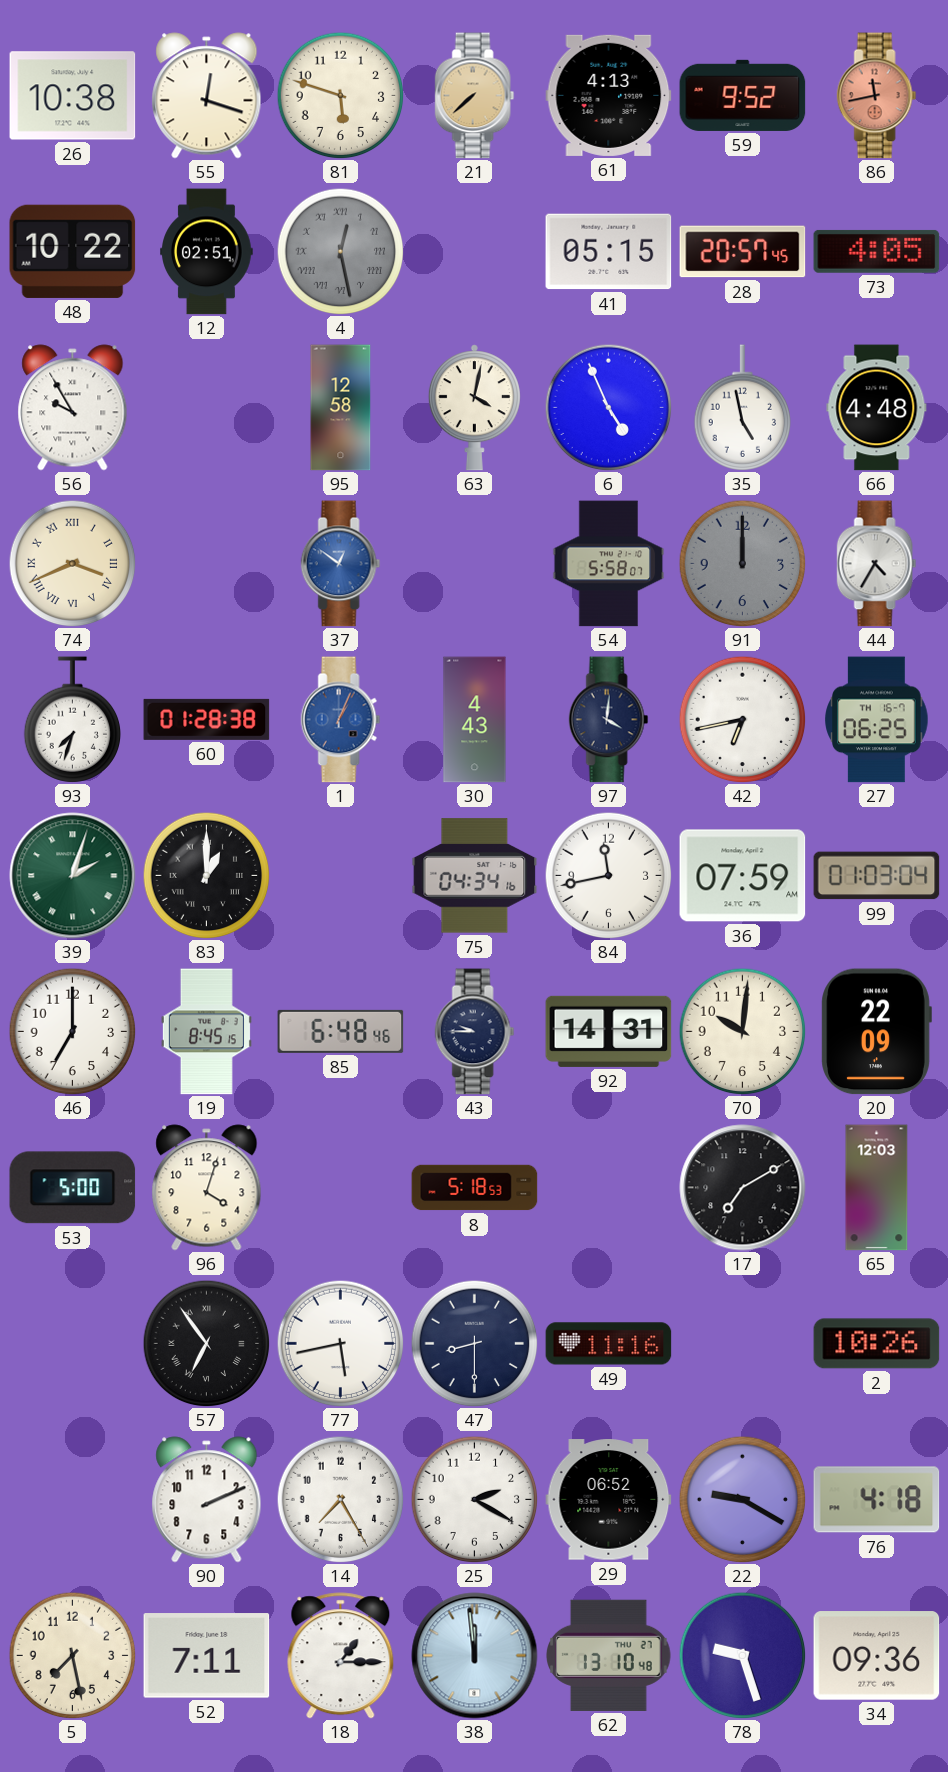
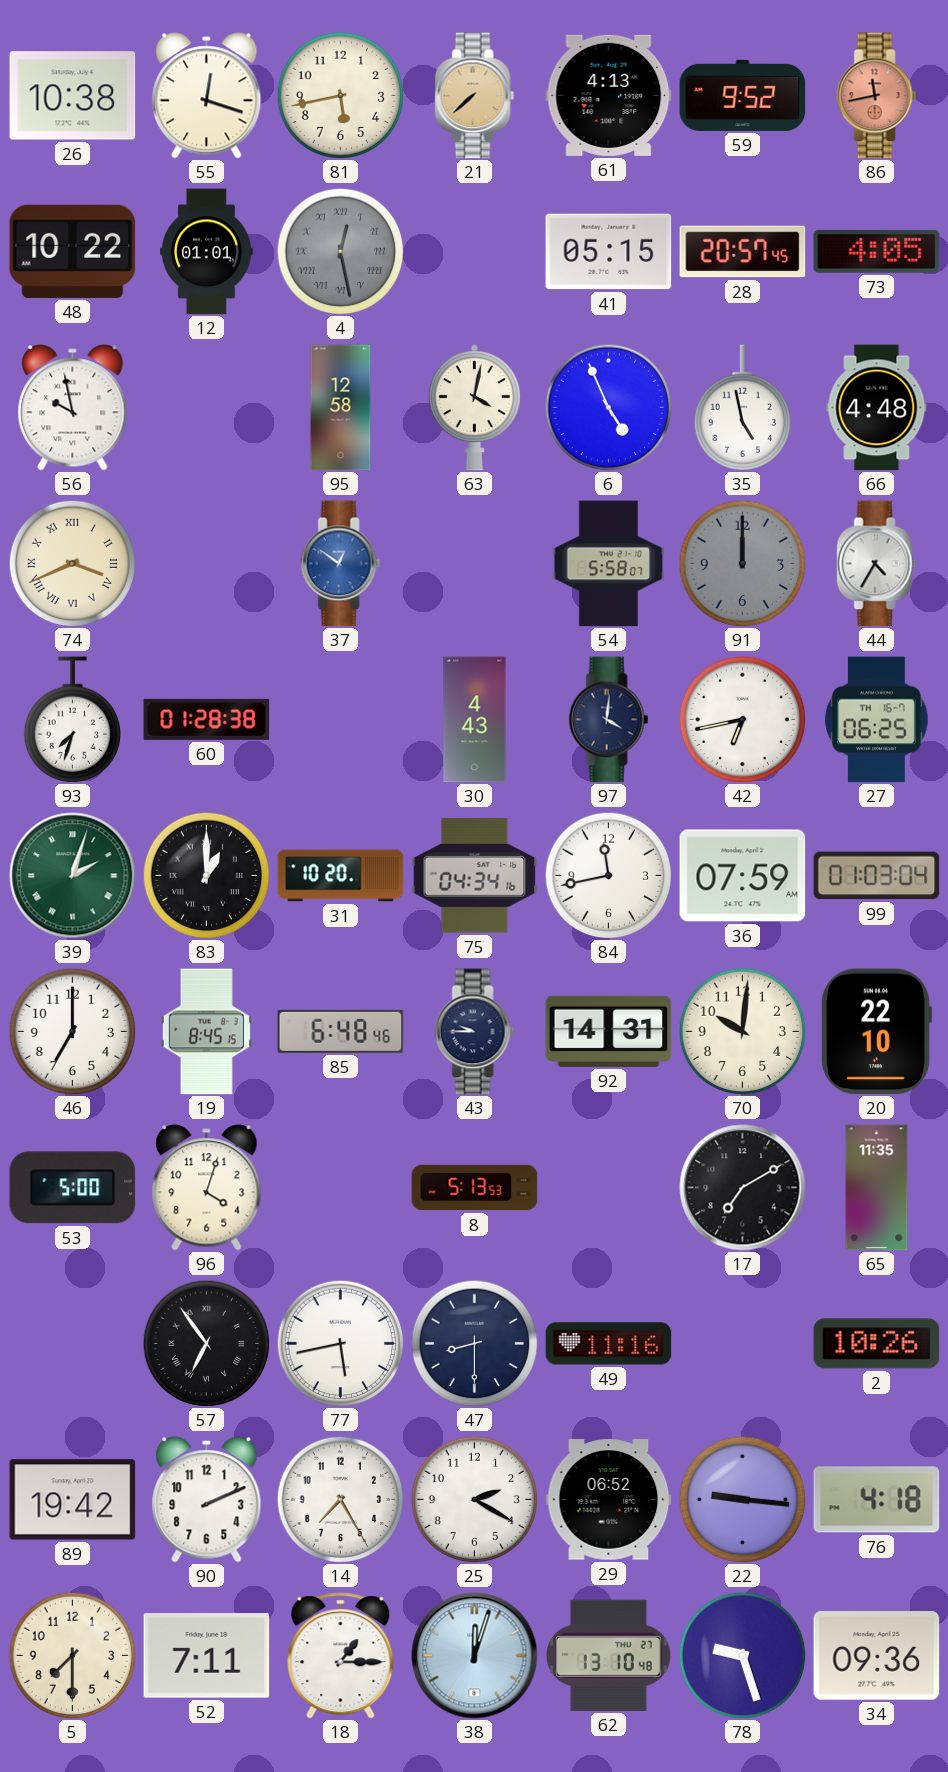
81: 5:48 -> 5:43 (340, 95)
12: 02:51 -> 01:01 (207, 252)
56: 9:55 -> 9:58 (73, 408)
1: 1:04 -> none (341, 720)
31: none -> 10:20 (341, 876)
20: 22:09 -> 22:10 (876, 1032)
8: 5:18 -> 5:13 (475, 1188)
65: 12:03 -> 11:35 (877, 1188)
89: none -> 19:42 (73, 1500)
22: 9:20 -> 9:16 (742, 1499)
5: 7:28 -> 7:30 (72, 1655)
38: 11:59 -> 12:03 (475, 1656)
